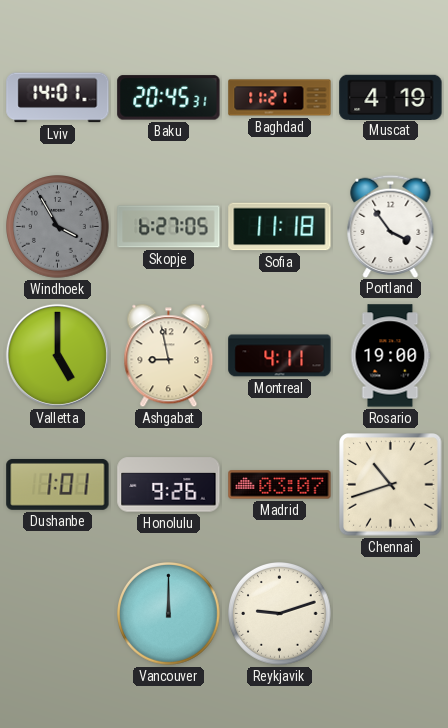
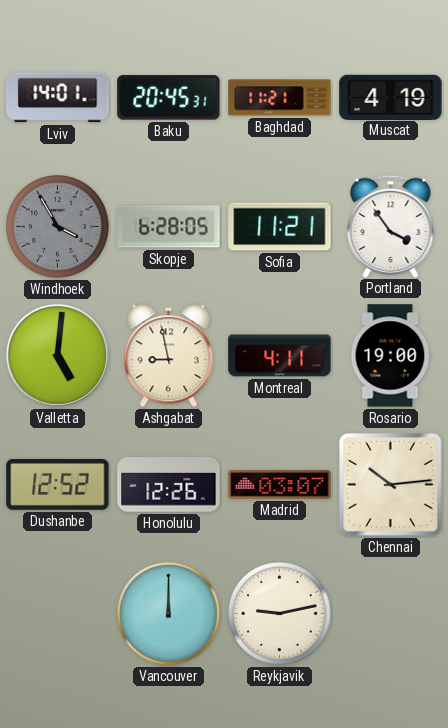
Skopje: 6:27 -> 6:28 (169, 227)
Sofia: 11:18 -> 11:21 (280, 227)
Valletta: 5:00 -> 5:01 (57, 355)
Dushanbe: 1:01 -> 12:52 (58, 484)
Honolulu: 9:26 -> 12:26 (169, 485)
Chennai: 10:42 -> 10:14 (391, 485)
Reykjavik: 9:12 -> 9:13 (280, 614)
